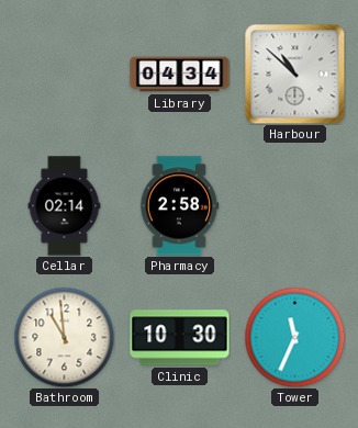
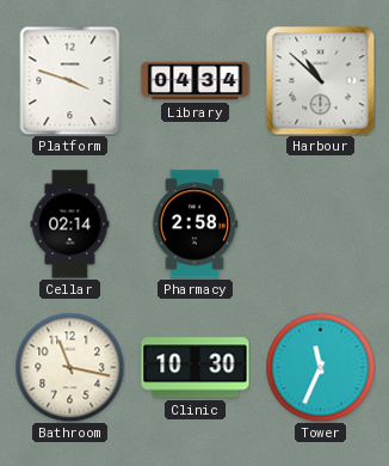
Platform: none -> 3:48 (70, 80)
Bathroom: 10:59 -> 11:17 (69, 367)
